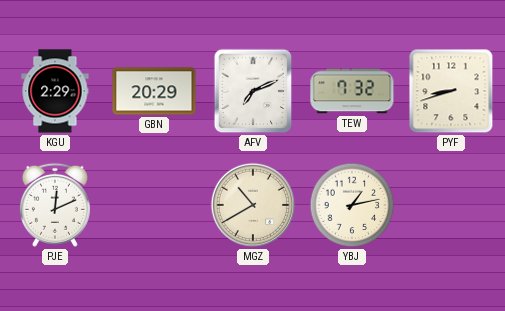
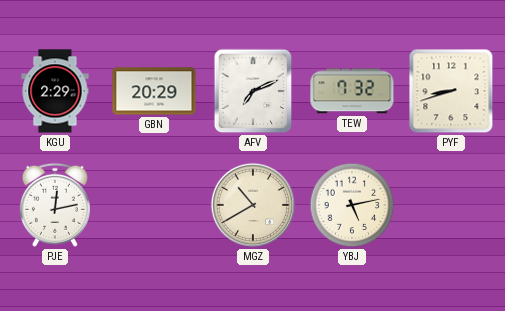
PJE: 12:11 -> 12:13 (55, 205)
YBJ: 1:13 -> 5:13 (352, 205)
